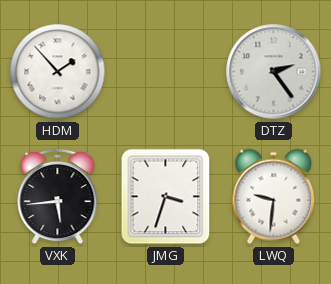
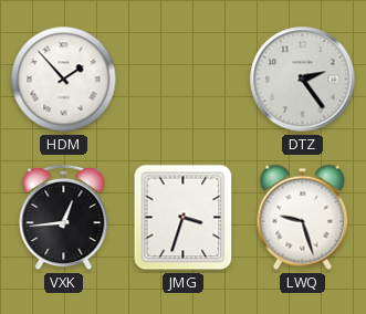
VXK: 5:44 -> 12:44 (64, 218)
LWQ: 9:31 -> 9:27 (303, 218)
